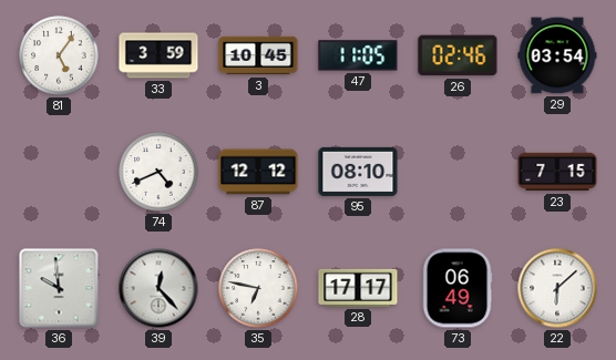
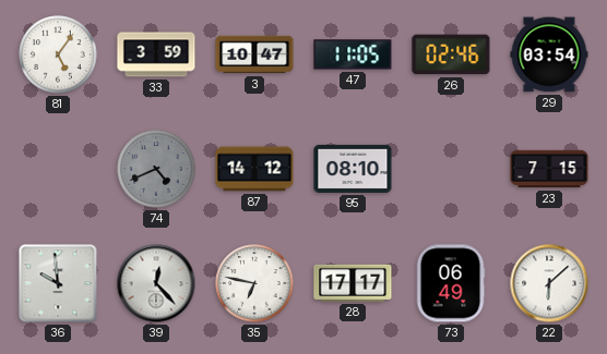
3: 10:45 -> 10:47 (254, 54)
74 dial: white -> grey (156, 169)
87: 12:12 -> 14:12 (254, 169)
